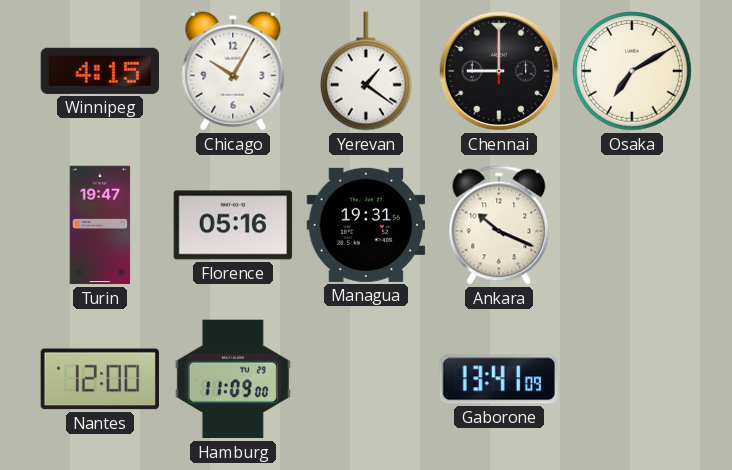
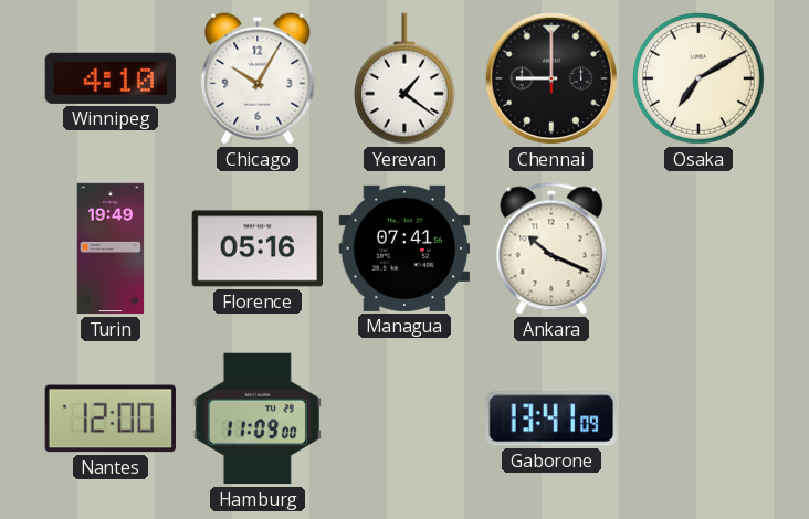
Winnipeg: 4:15 -> 4:10 (109, 78)
Turin: 19:47 -> 19:49 (111, 248)
Managua: 19:31 -> 07:41 (404, 248)
